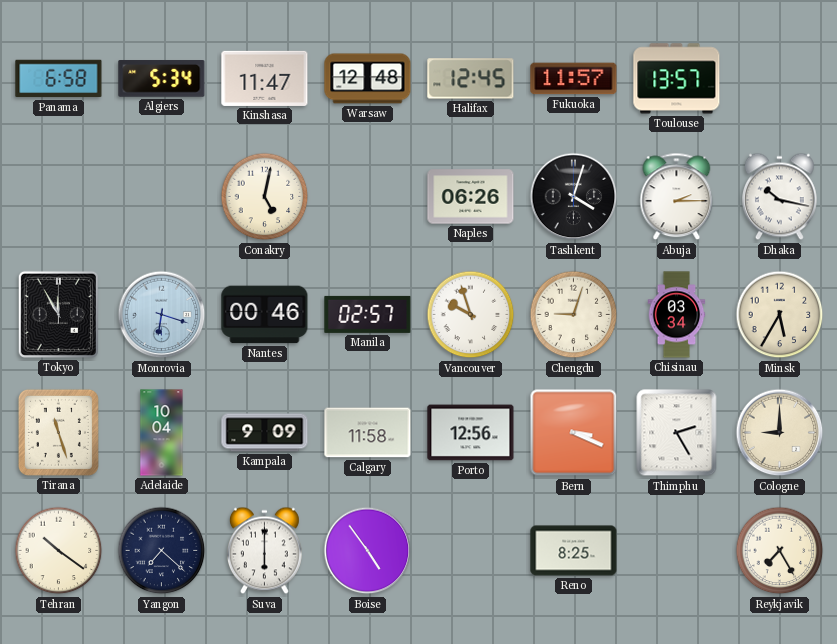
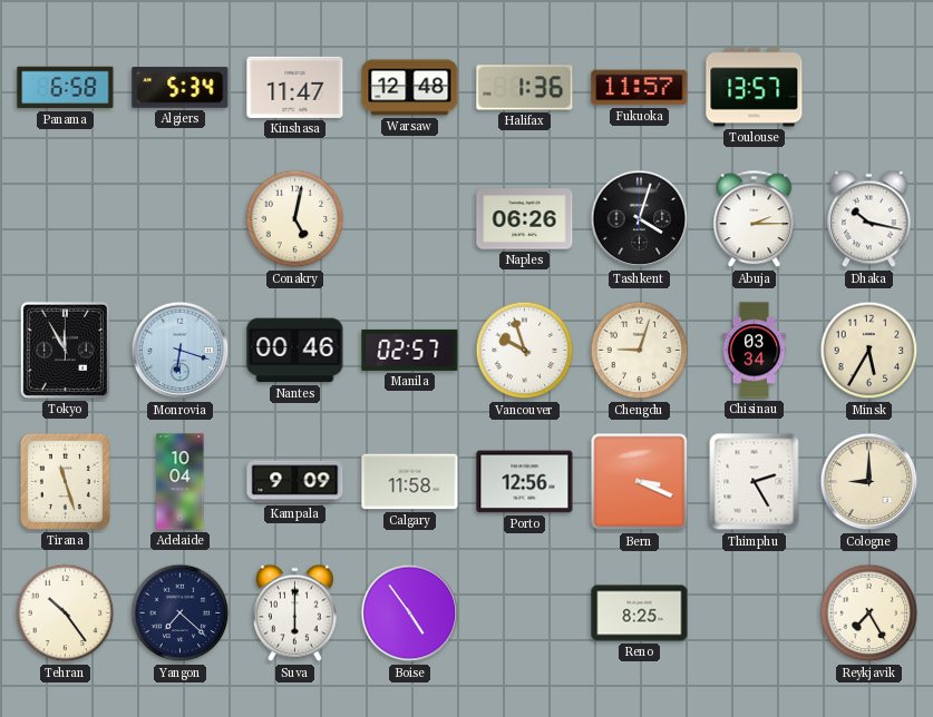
Halifax: 12:45 -> 1:36 (525, 88)
Tehran: 10:21 -> 10:24 (66, 613)
